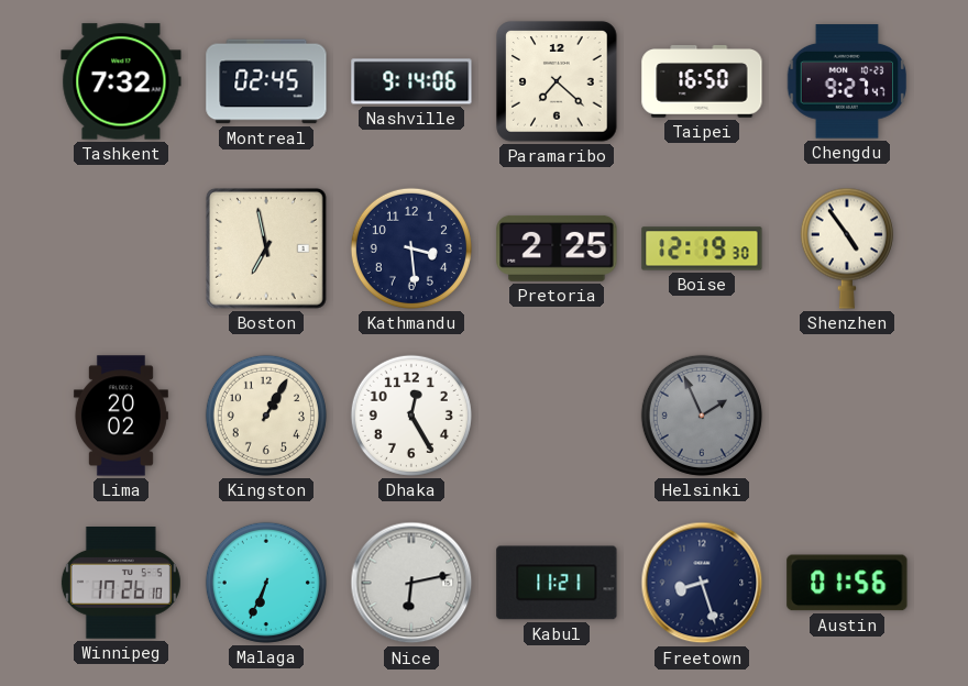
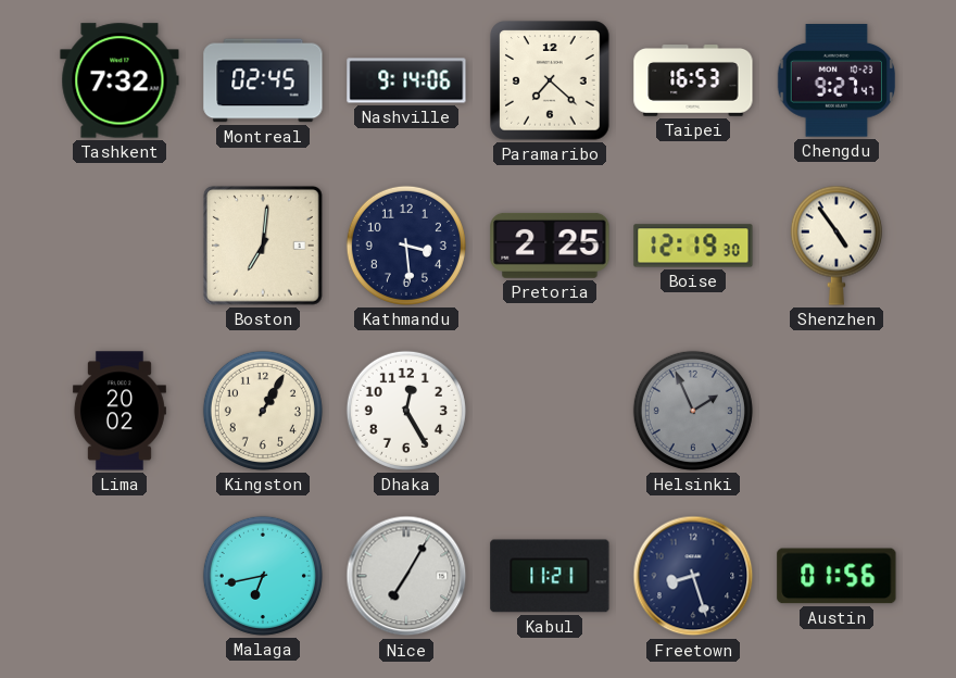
Taipei: 16:50 -> 16:53 (693, 80)
Boston: 6:58 -> 7:01 (263, 246)
Winnipeg: 17:26 -> none (121, 583)
Malaga: 6:34 -> 6:43 (263, 576)
Nice: 6:13 -> 7:05 (406, 576)
